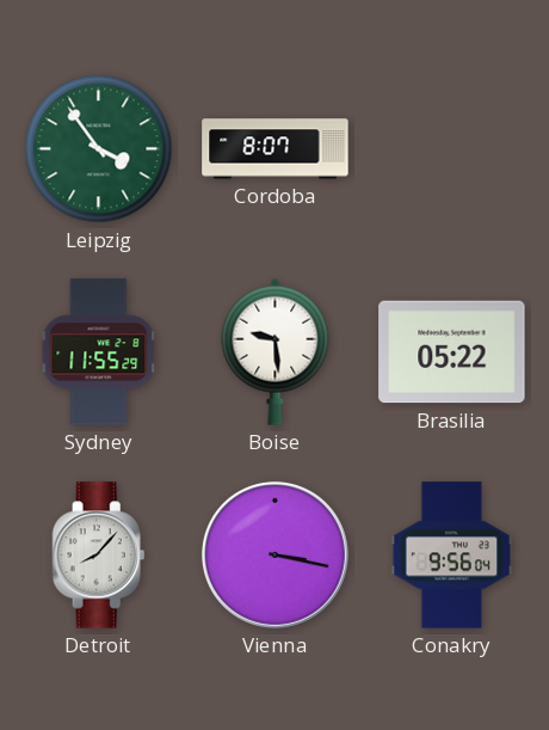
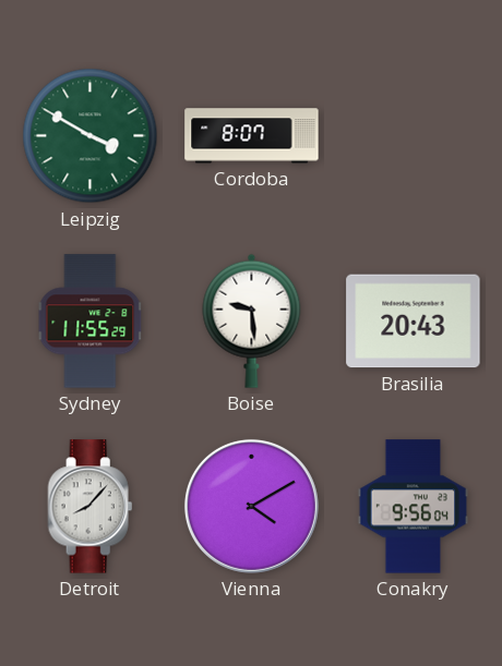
Leipzig: 3:54 -> 3:50 (91, 136)
Brasilia: 05:22 -> 20:43 (414, 322)
Vienna: 3:17 -> 4:10 (251, 506)
